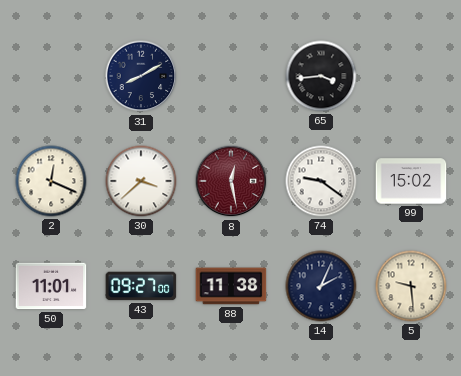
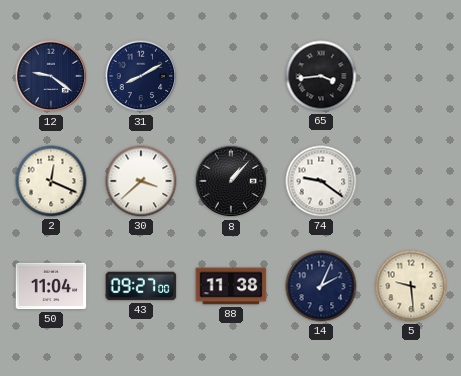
12: none -> 9:21 (51, 76)
8: 12:28 -> 1:07 (231, 181)
8 dial: burgundy -> black (231, 181)
99: 15:02 -> none (411, 181)
50: 11:01 -> 11:04 (51, 286)
